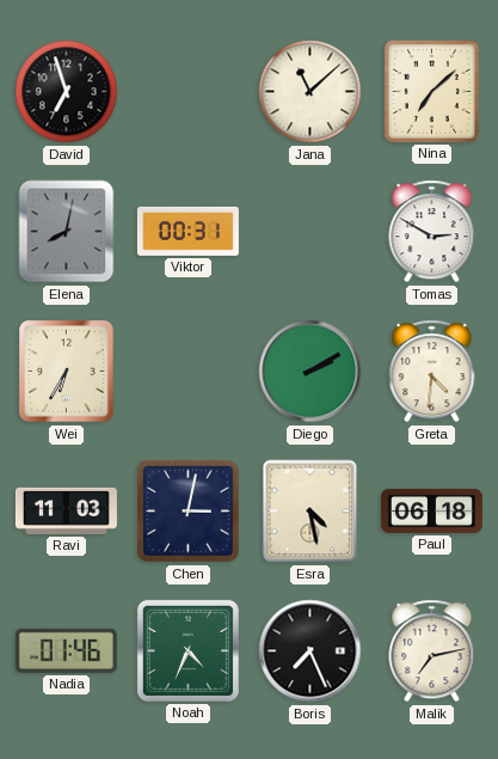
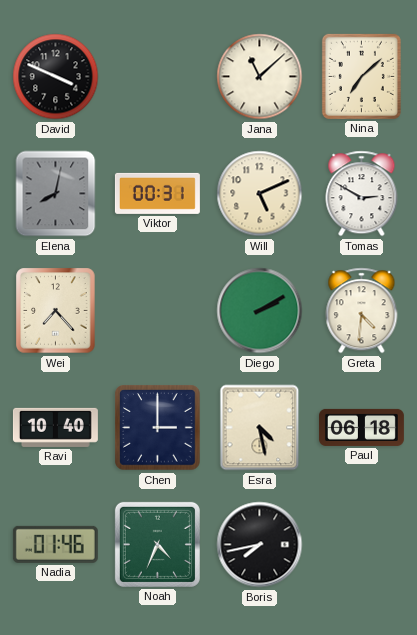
David: 6:57 -> 3:49 (56, 77)
Will: none -> 5:11 (260, 194)
Wei: 6:35 -> 7:23 (56, 311)
Ravi: 11:03 -> 10:40 (55, 427)
Chen: 3:02 -> 3:00 (158, 428)
Boris: 7:26 -> 7:43 (260, 545)
Malik: 7:13 -> none (432, 651)
